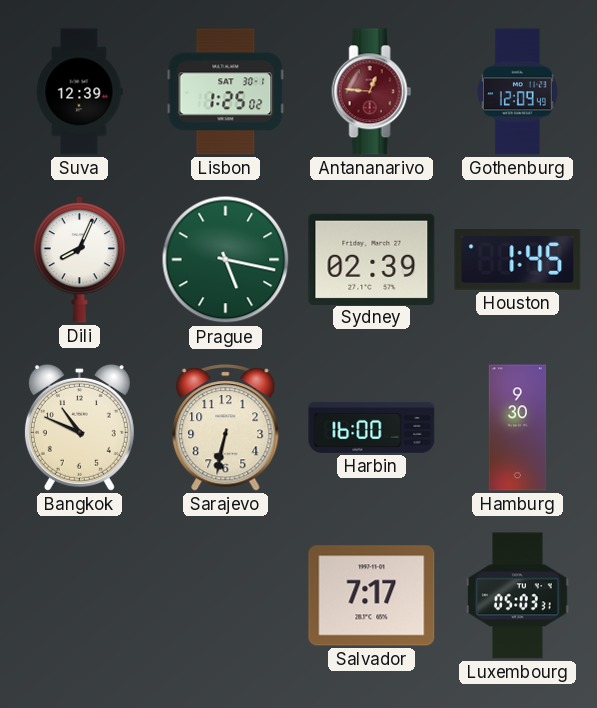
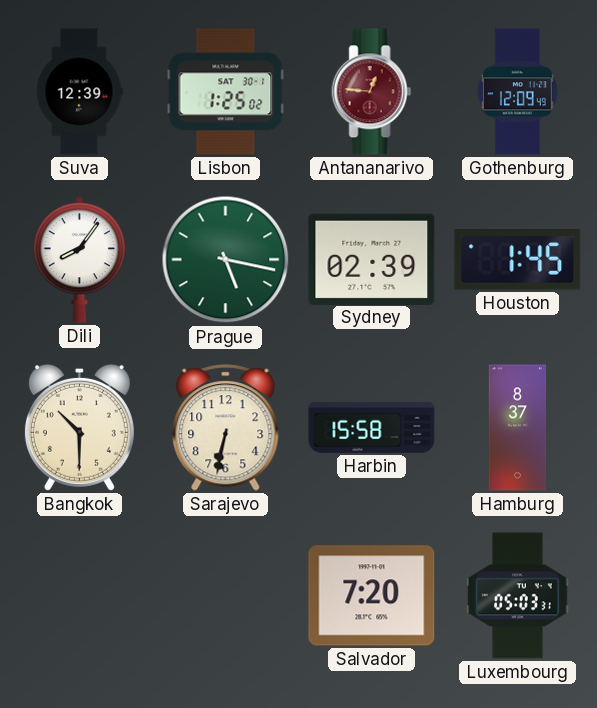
Dili: 8:04 -> 8:06 (79, 259)
Bangkok: 10:49 -> 10:30 (79, 427)
Harbin: 16:00 -> 15:58 (372, 427)
Hamburg: 9:30 -> 8:37 (518, 428)
Salvador: 7:17 -> 7:20 (372, 596)
